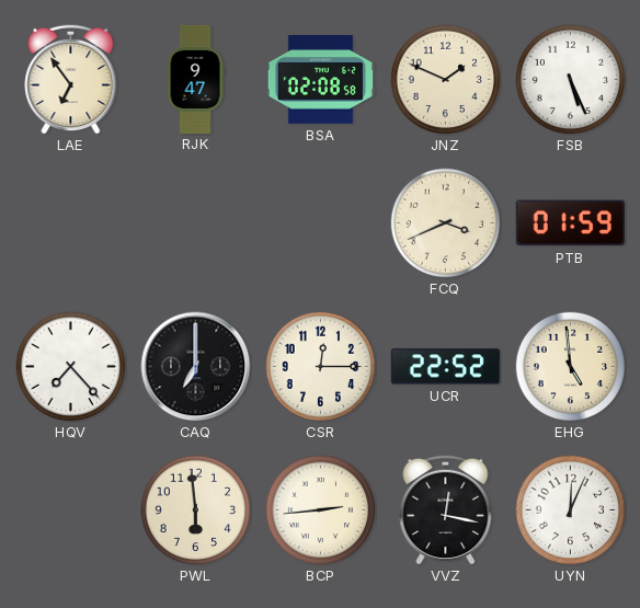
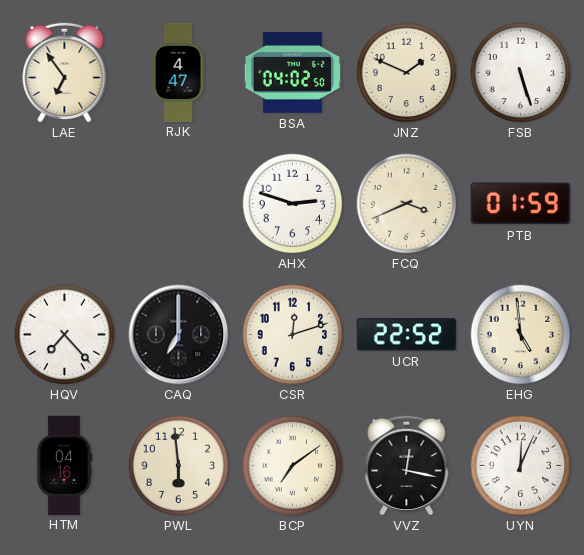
RJK: 9:47 -> 4:47 (178, 72)
BSA: 02:08 -> 04:02 (292, 73)
FSB: 5:26 -> 5:27 (521, 73)
AHX: none -> 2:48 (293, 204)
CSR: 12:15 -> 12:12 (293, 335)
HTM: none -> 04:16 (64, 465)
BCP: 2:44 -> 7:09 (293, 466)
